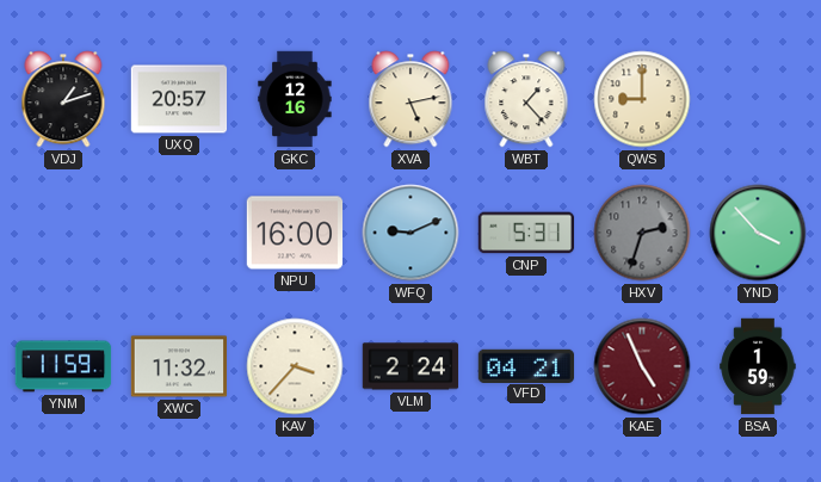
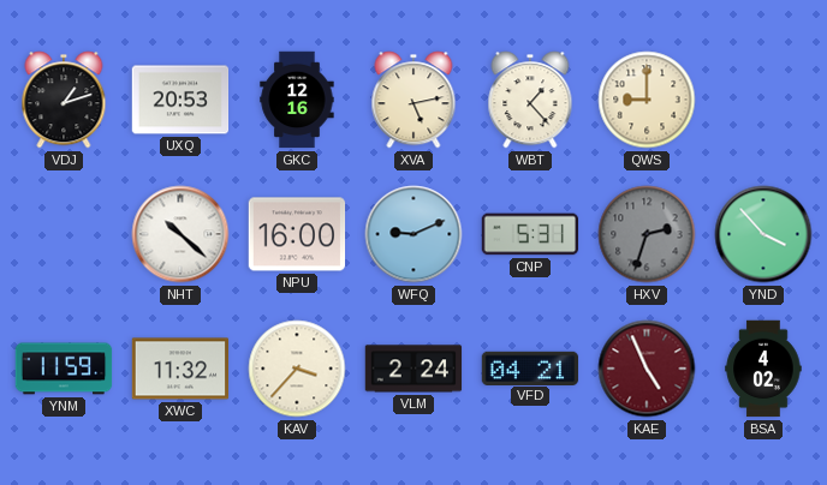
UXQ: 20:57 -> 20:53 (180, 100)
NHT: none -> 10:22 (180, 234)
BSA: 1:59 -> 4:02 (763, 369)
